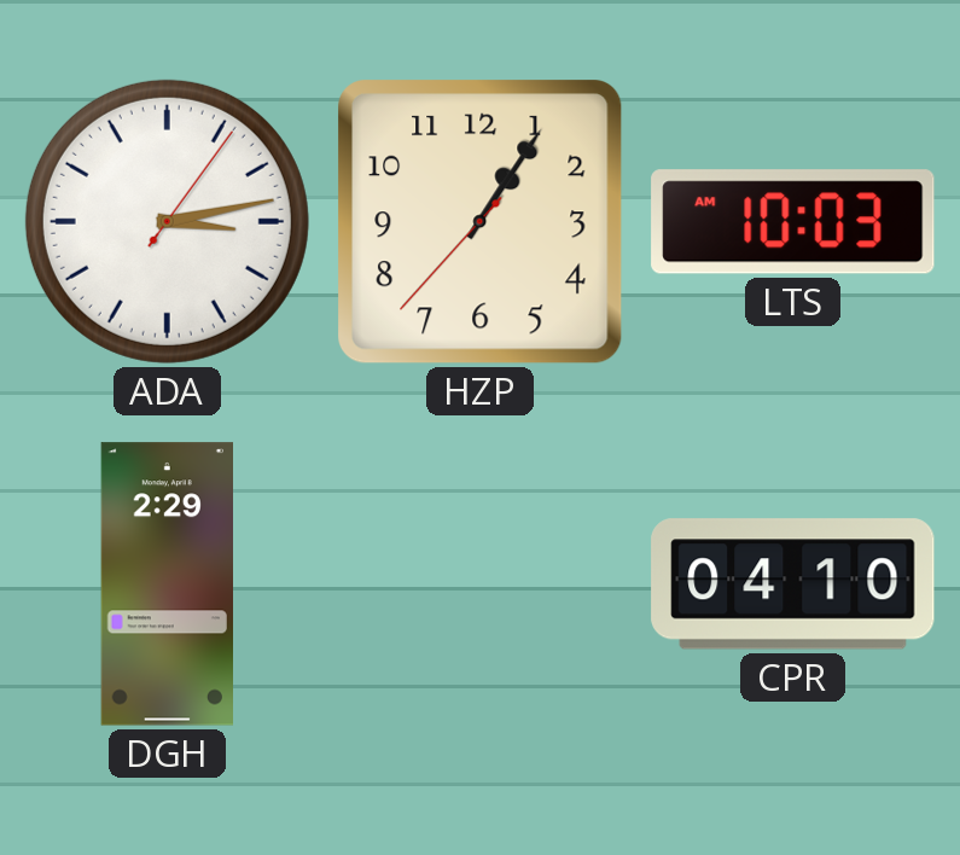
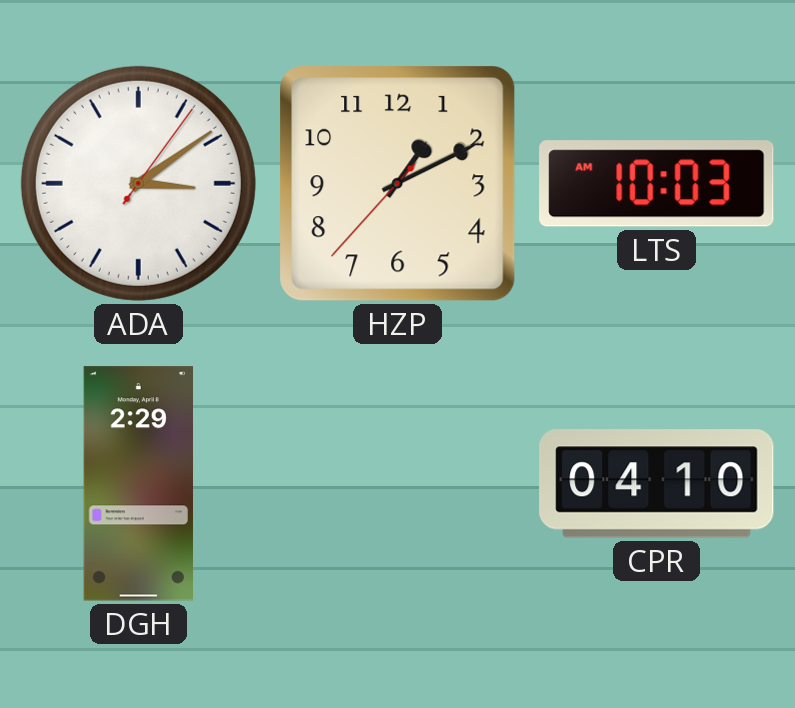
ADA: 3:13 -> 3:09 (138, 183)
HZP: 1:05 -> 1:10 (398, 184)
